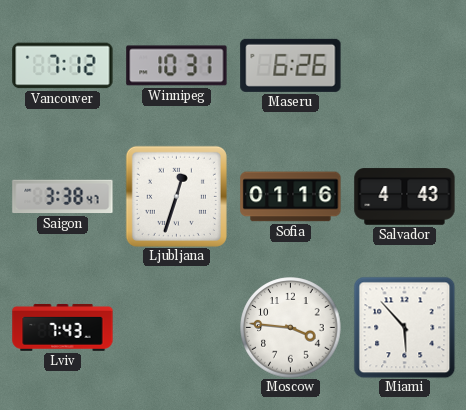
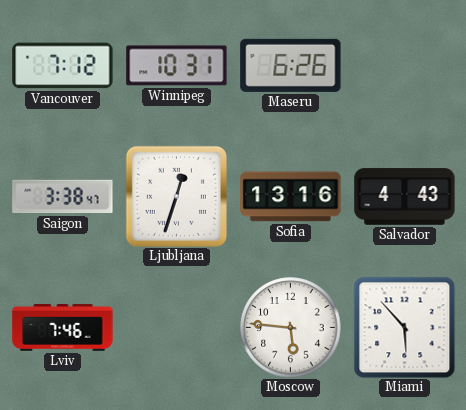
Sofia: 01:16 -> 13:16 (291, 197)
Lviv: 7:43 -> 7:46 (63, 327)
Moscow: 3:46 -> 5:46 (291, 328)
